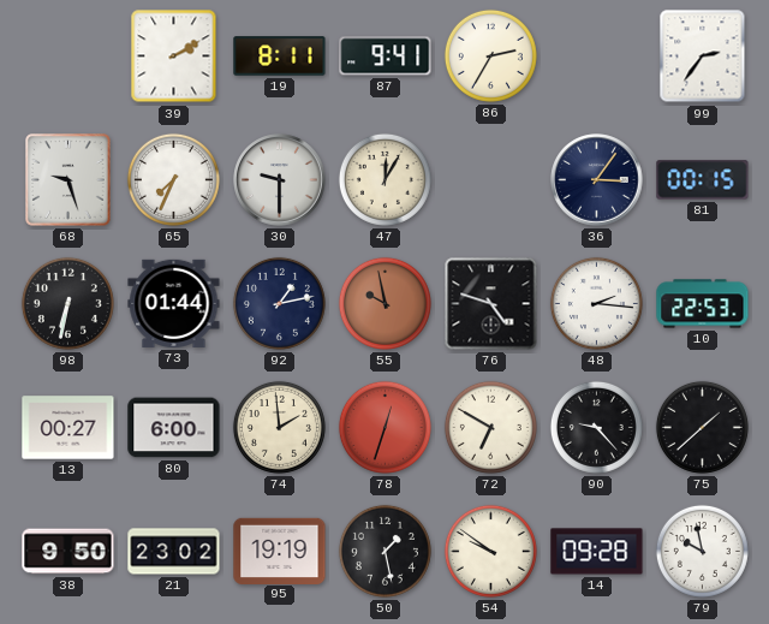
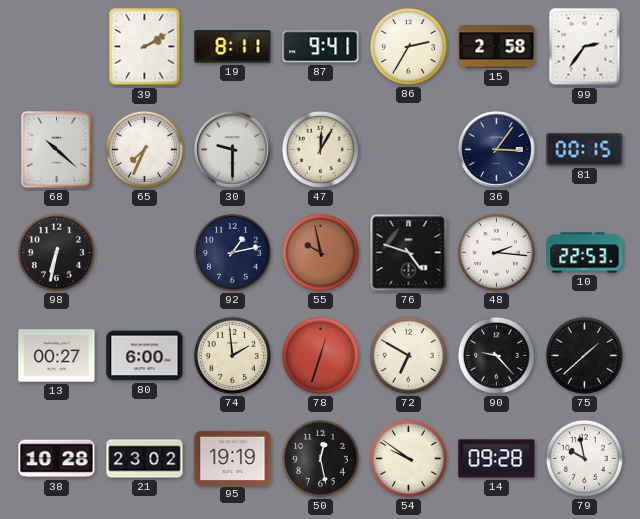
15: none -> 2:58 (497, 47)
68: 9:27 -> 10:22 (57, 150)
73: 01:44 -> none (174, 303)
38: 9:50 -> 10:28 (57, 459)
50: 1:28 -> 12:28 (320, 458)
